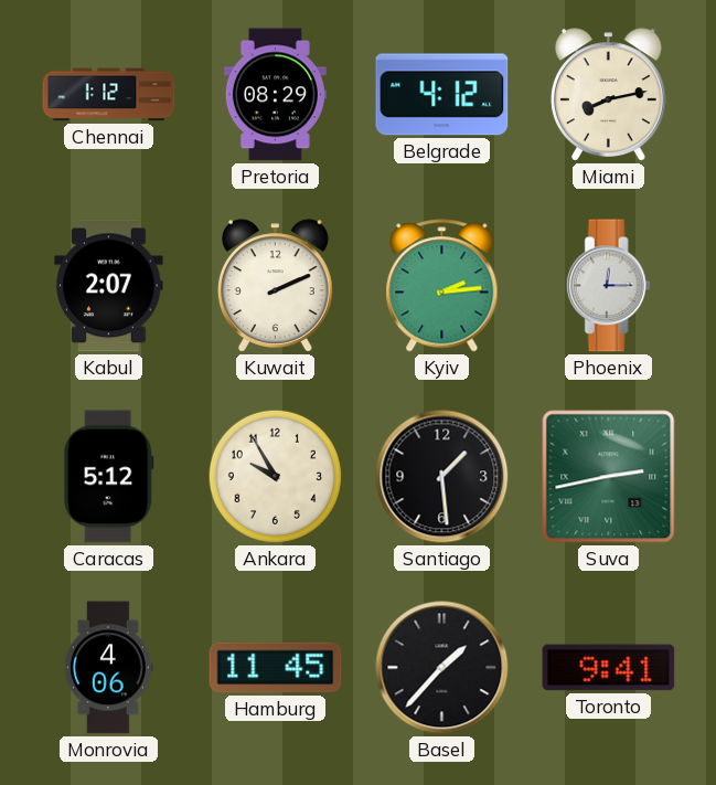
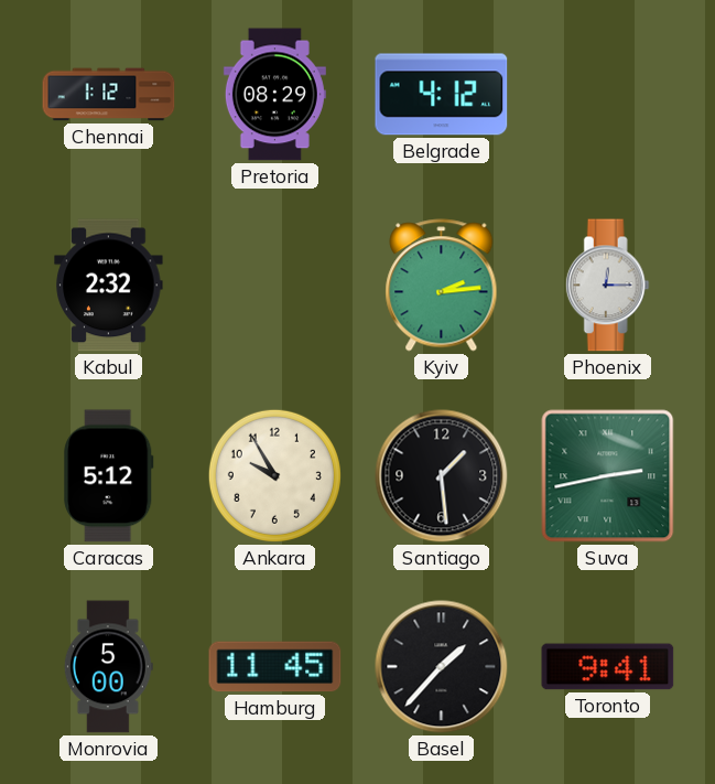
Miami: 8:13 -> none (608, 95)
Kabul: 2:07 -> 2:32 (109, 286)
Kuwait: 2:11 -> none (275, 286)
Monrovia: 4:06 -> 5:00 (108, 667)
